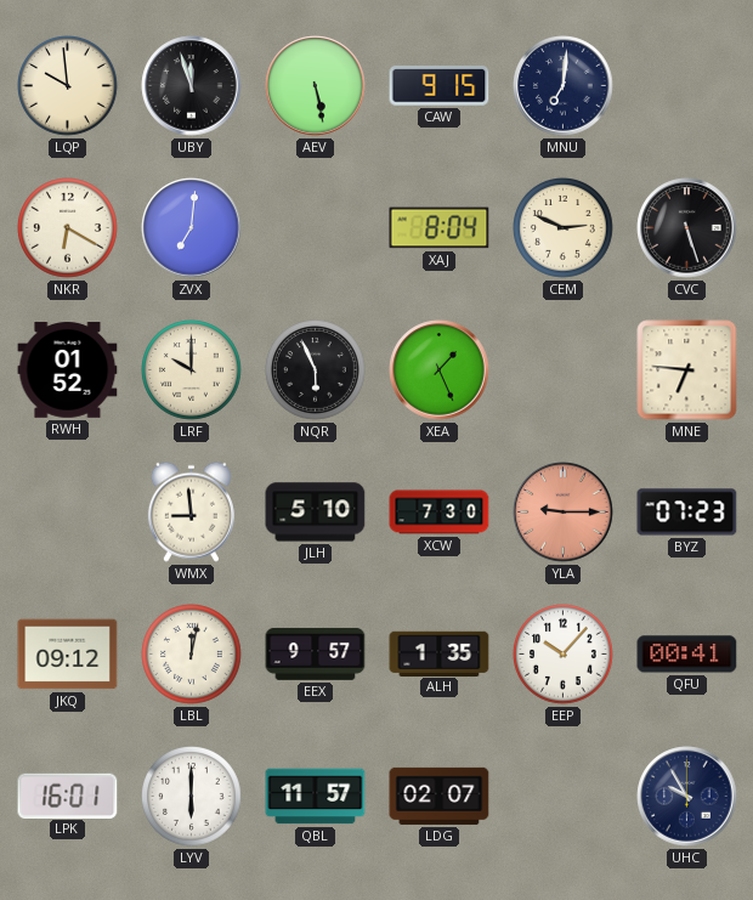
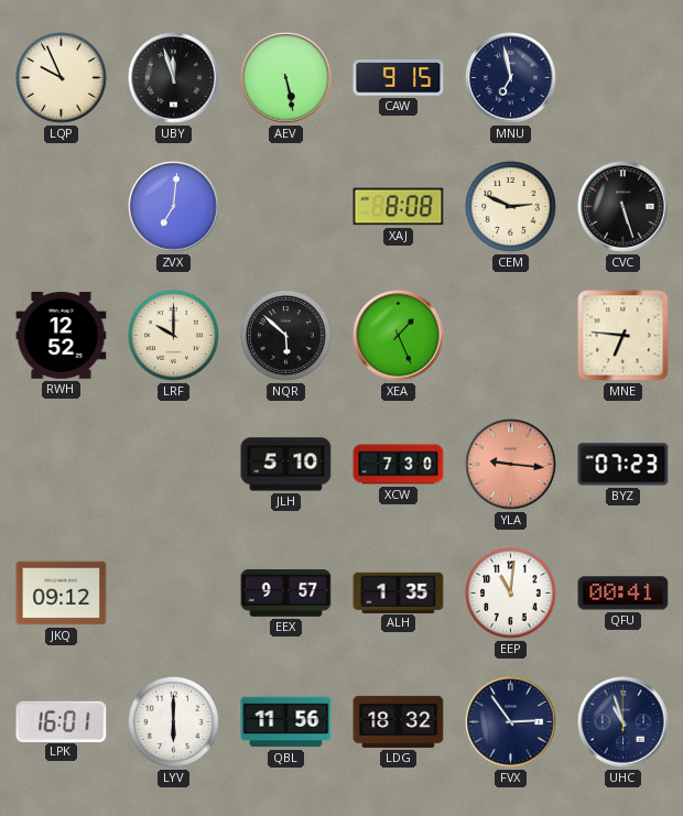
LQP: 9:59 -> 9:56 (62, 78)
MNU: 7:01 -> 6:58 (511, 78)
NKR: 6:20 -> none (68, 228)
XAJ: 8:04 -> 8:08 (399, 207)
RWH: 01:52 -> 12:52 (62, 336)
NQR: 5:56 -> 5:52 (286, 336)
WMX: 8:59 -> none (191, 511)
YLA: 9:15 -> 9:16 (511, 465)
LBL: 12:02 -> none (192, 655)
EEP: 10:07 -> 11:01 (511, 594)
QBL: 11:57 -> 11:56 (286, 722)
LDG: 02:07 -> 18:32 (399, 721)
FVX: none -> 2:54 (511, 722)
UHC: 9:55 -> 10:57 (624, 722)
